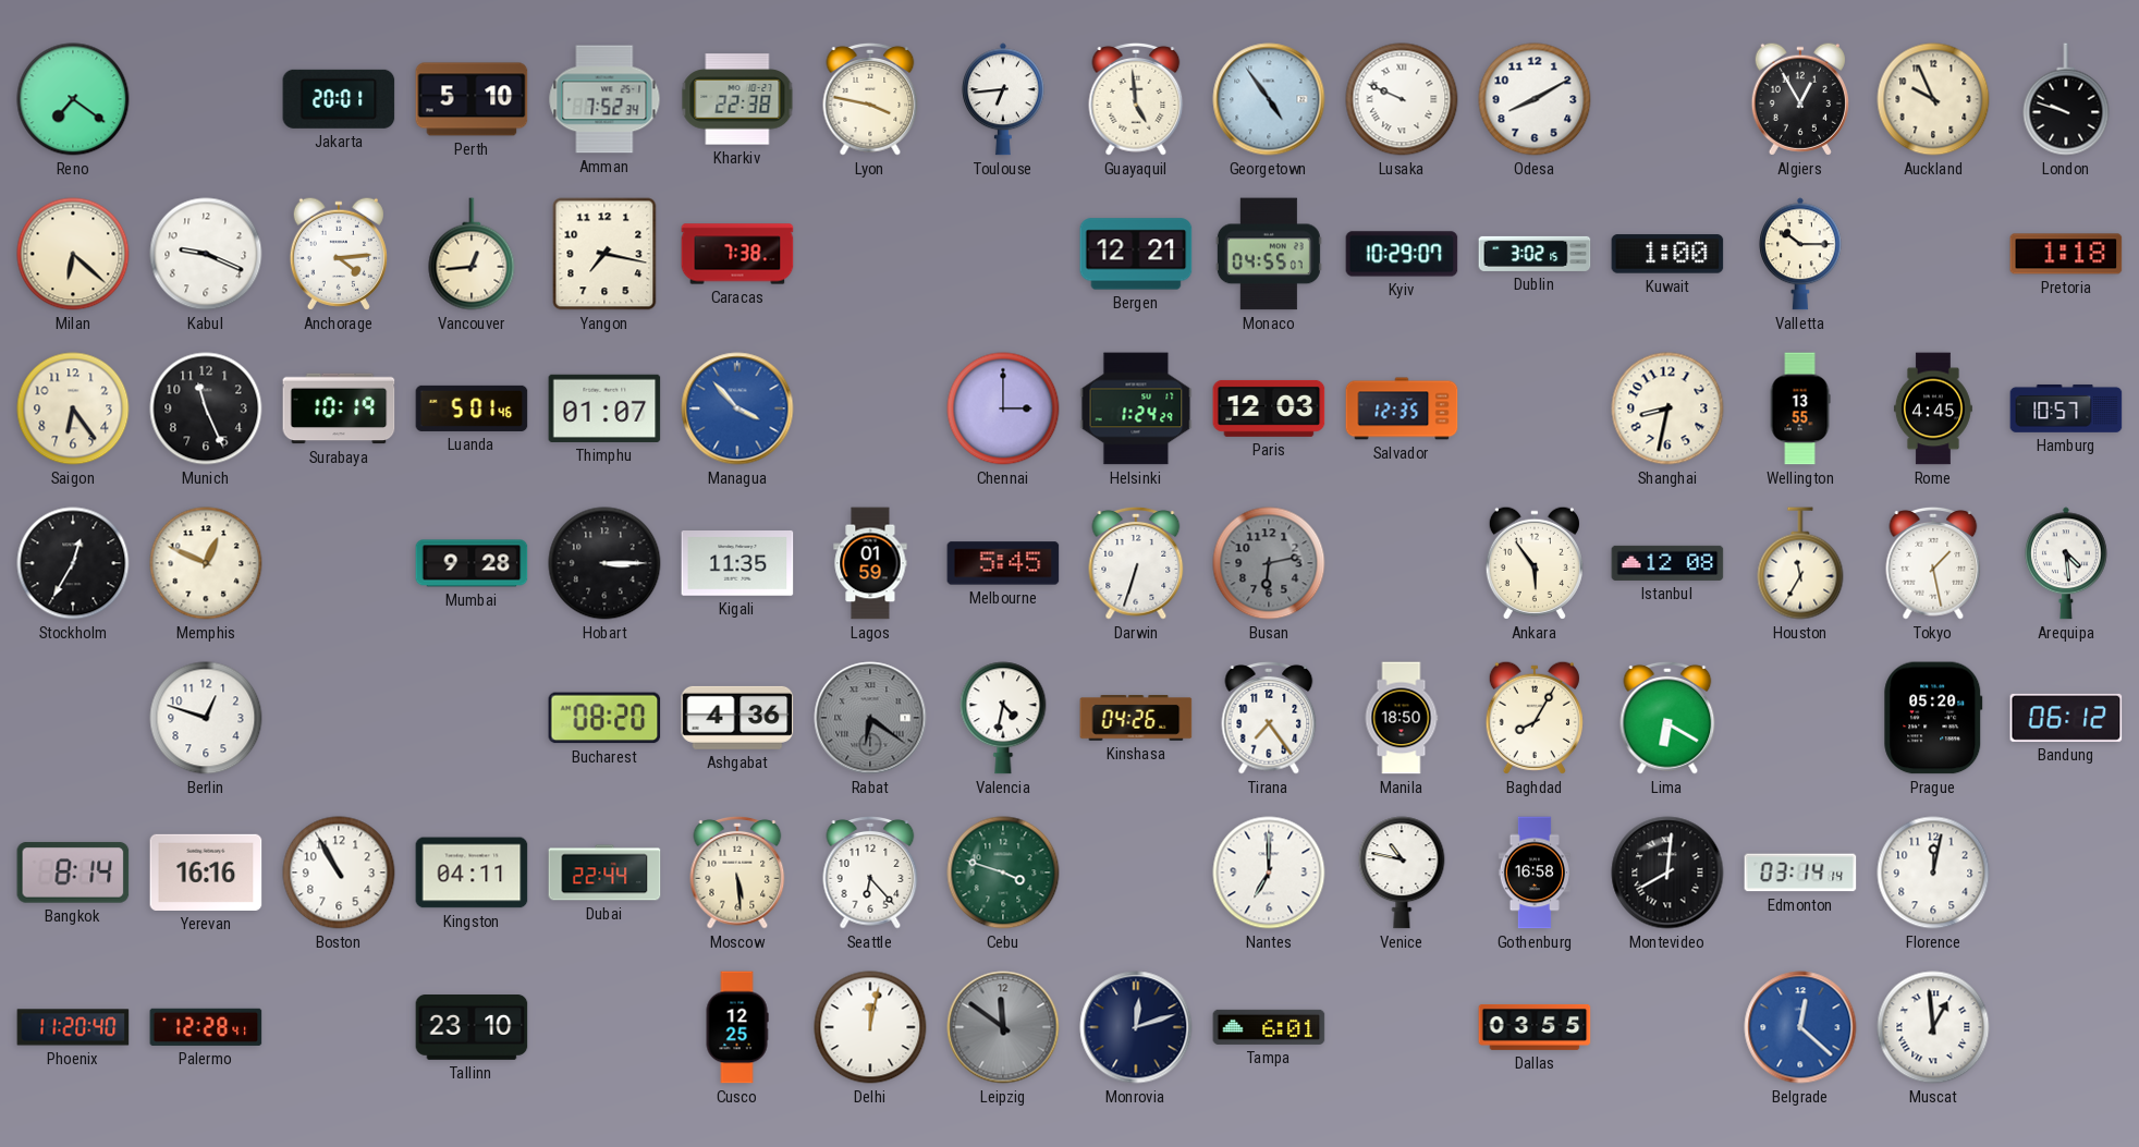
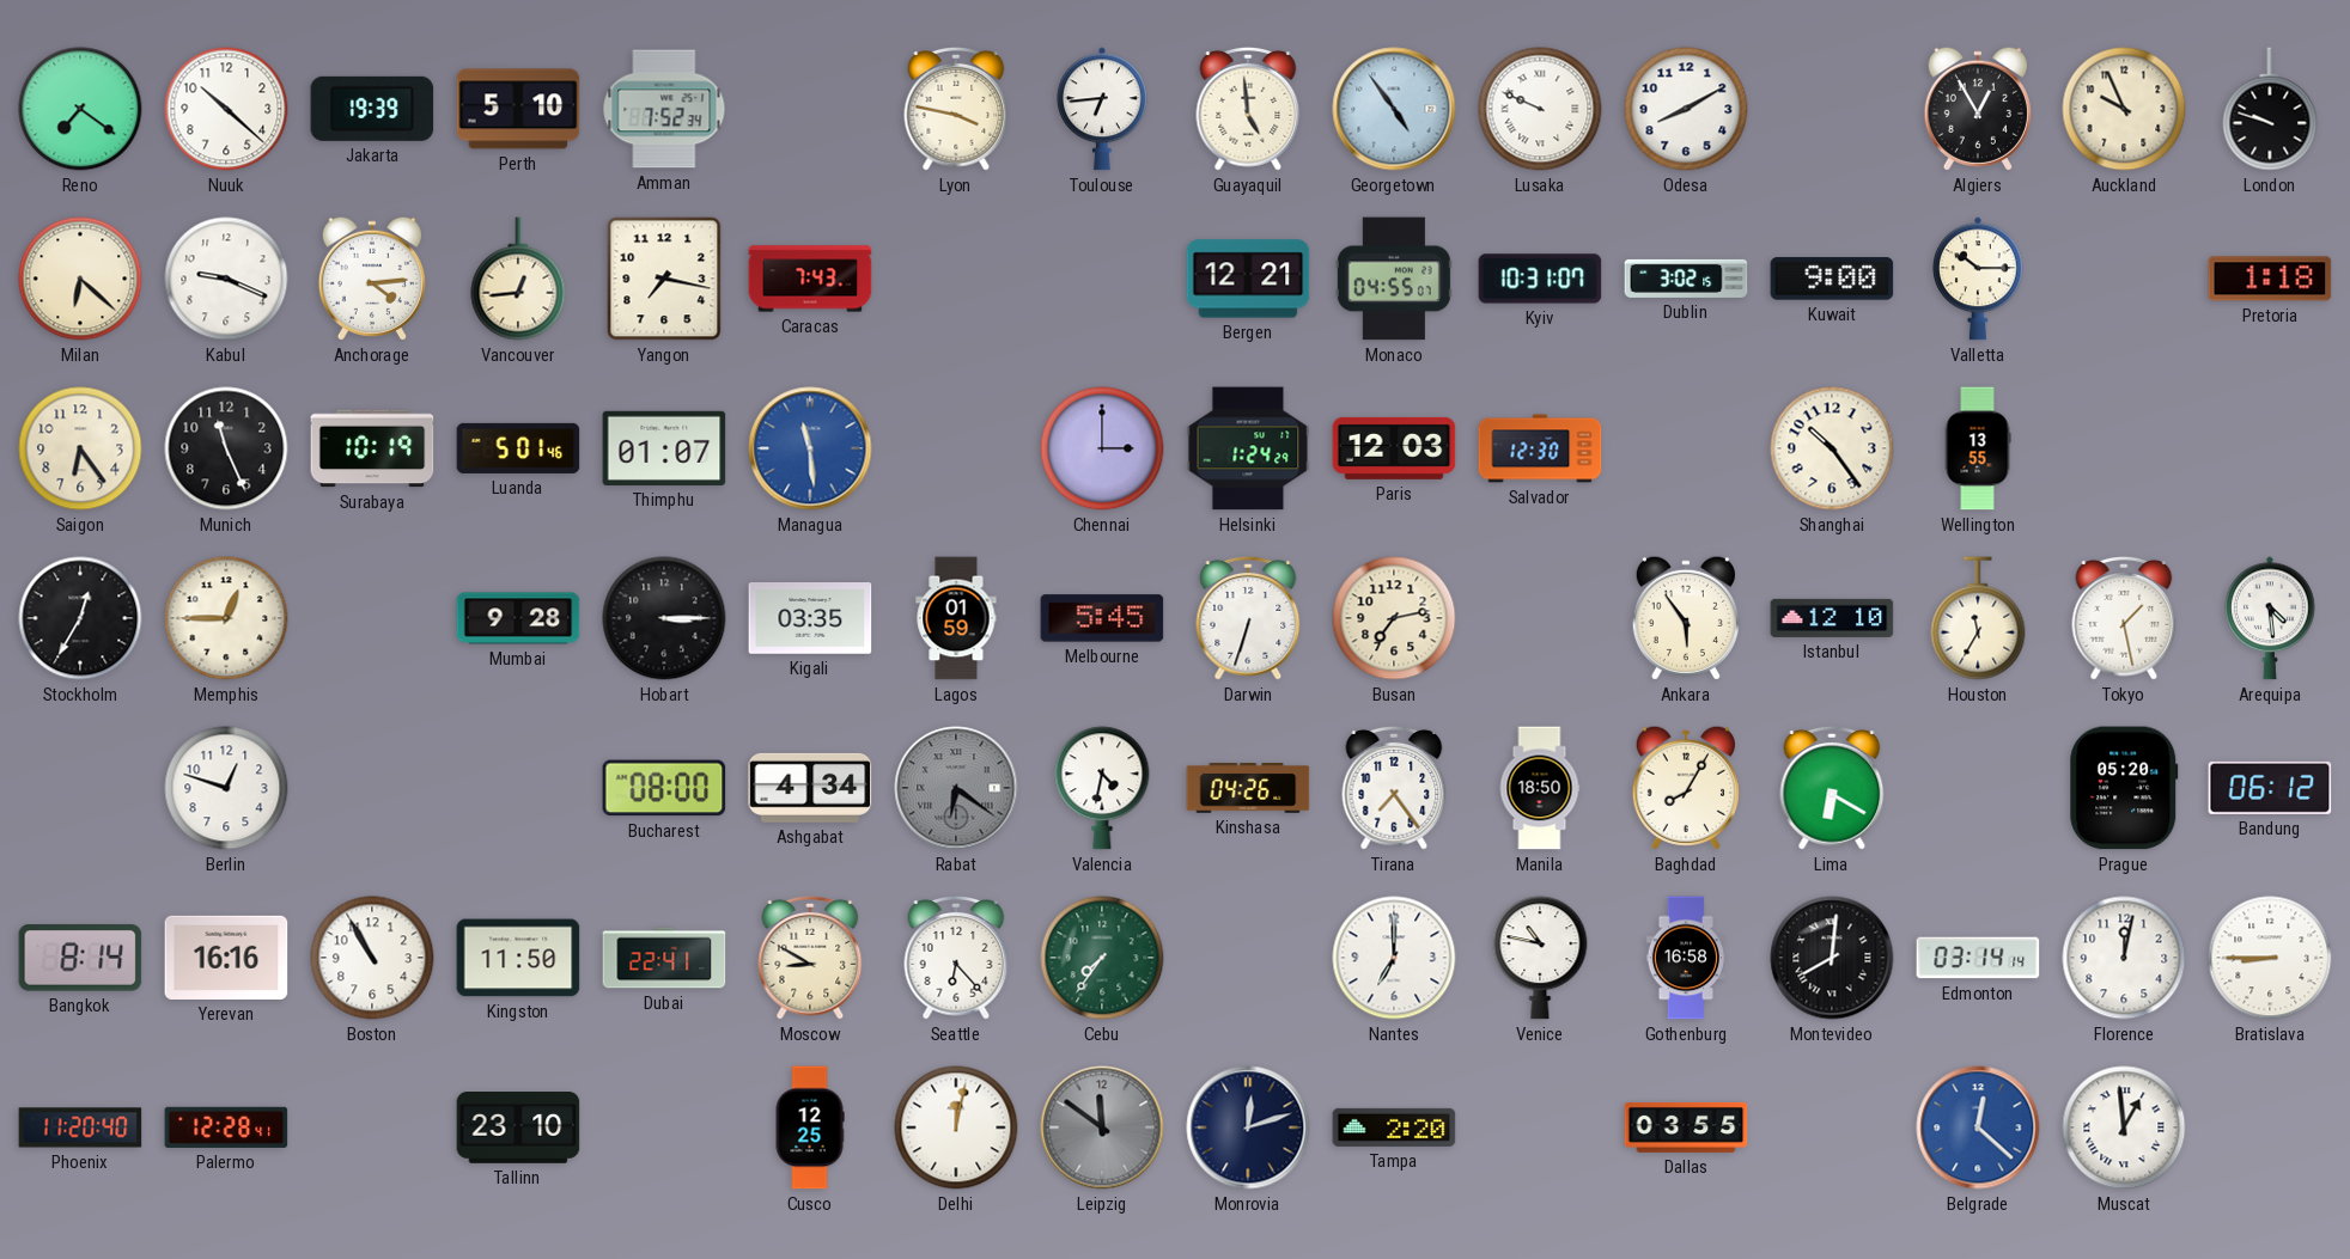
Nuuk: none -> 10:22 (226, 109)
Jakarta: 20:01 -> 19:39 (372, 109)
Kharkiv: 22:38 -> none (737, 99)
Caracas: 7:38 -> 7:43 (810, 279)
Kyiv: 10:29 -> 10:31 (1540, 279)
Kuwait: 1:00 -> 9:00 (1832, 279)
Managua: 3:53 -> 11:29 (810, 448)
Salvador: 12:35 -> 12:30 (1540, 448)
Shanghai: 8:32 -> 10:24 (1832, 448)
Rome: 4:45 -> none (1933, 408)
Hamburg: 10:57 -> none (2066, 408)
Memphis: 12:49 -> 12:45 (226, 618)
Kigali: 11:35 -> 03:35 (810, 619)
Busan: 6:13 -> 7:13 (1394, 618)
Busan dial: grey -> cream (1394, 618)
Istanbul: 12:08 -> 12:10 (1832, 618)
Bucharest: 08:20 -> 08:00 (664, 788)
Ashgabat: 4:36 -> 4:34 (810, 788)
Kingston: 04:11 -> 11:50 (518, 958)
Dubai: 22:44 -> 22:41 (664, 958)
Moscow: 5:29 -> 8:50 (810, 958)
Cebu: 3:48 -> 7:36 (1102, 958)
Bratislava: none -> 8:45 (2270, 958)
Tampa: 6:01 -> 2:20 (1394, 1127)
